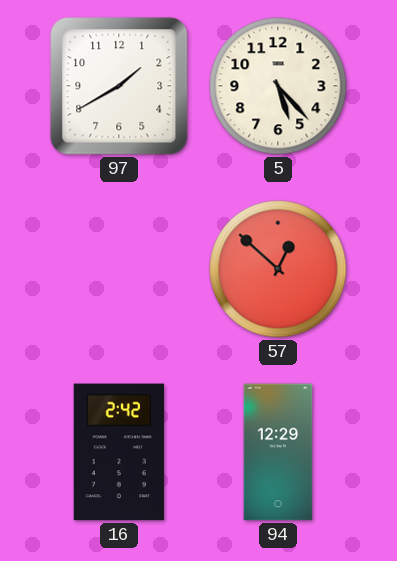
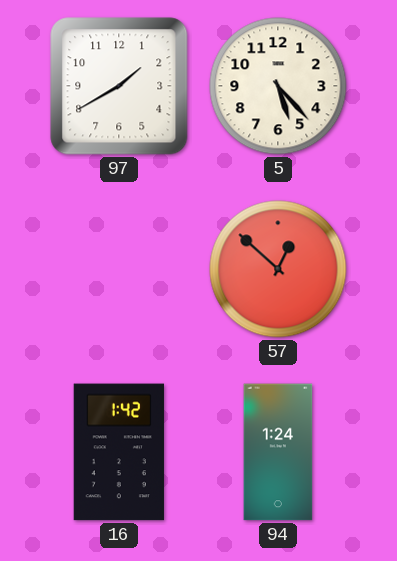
16: 2:42 -> 1:42 (118, 452)
94: 12:29 -> 1:24 (278, 452)
